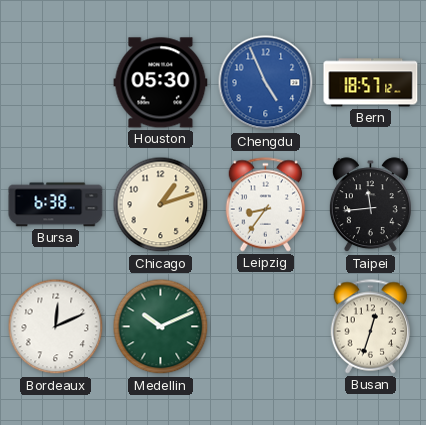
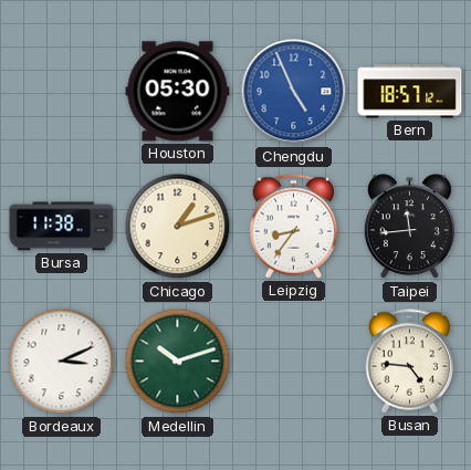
Bursa: 6:38 -> 11:38 (62, 227)
Bordeaux: 12:11 -> 3:11 (62, 362)
Medellin: 10:11 -> 10:12 (178, 362)
Busan: 12:33 -> 4:46 (410, 362)
